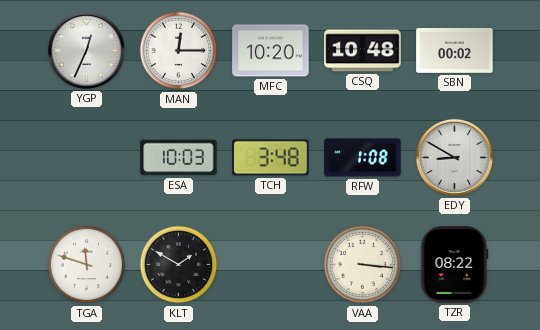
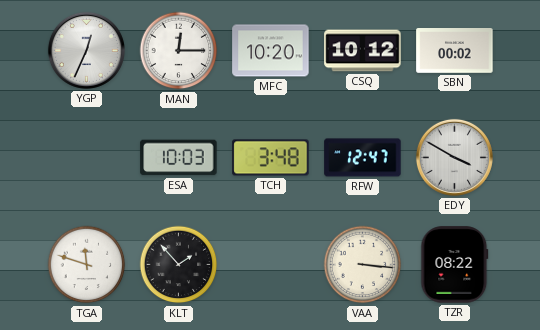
CSQ: 10:48 -> 10:12 (363, 51)
RFW: 1:08 -> 12:47 (363, 158)
EDY: 8:50 -> 3:50 (454, 157)
KLT: 1:50 -> 1:53 (179, 265)
